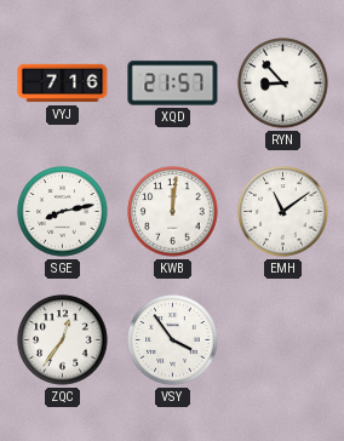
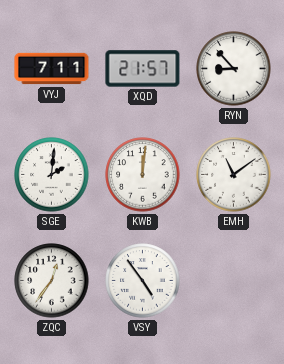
VYJ: 7:16 -> 7:11 (52, 69)
SGE: 8:13 -> 2:01 (52, 175)
VSY: 3:54 -> 4:54 (143, 281)
